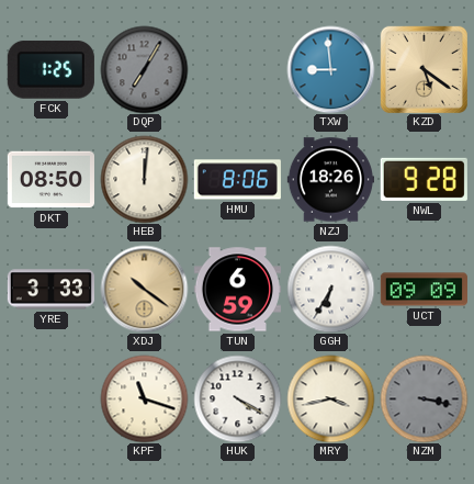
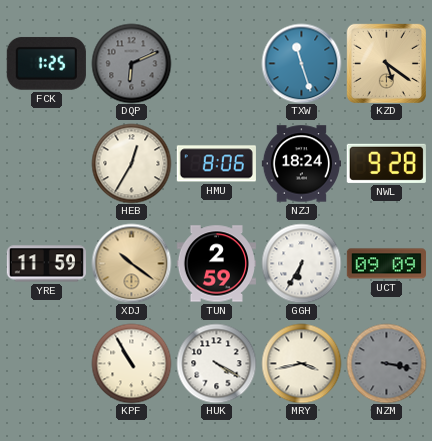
DQP: 7:05 -> 6:11 (131, 63)
TXW: 8:59 -> 11:27 (301, 63)
DKT: 08:50 -> none (50, 180)
HEB: 12:01 -> 12:35 (131, 163)
NZJ: 18:26 -> 18:24 (301, 164)
YRE: 3:33 -> 11:59 (46, 264)
TUN: 6:59 -> 2:59 (216, 264)
KPF: 11:18 -> 10:55 (131, 363)
